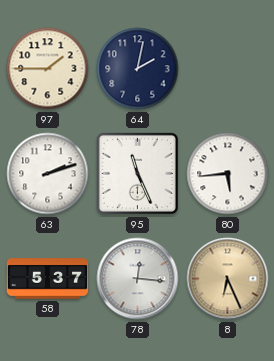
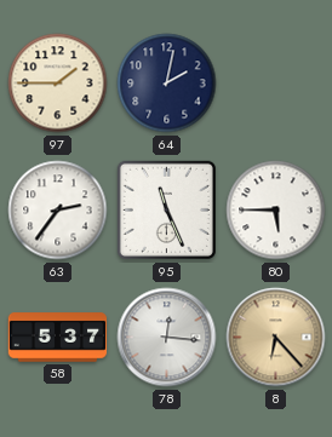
63: 2:12 -> 2:36 (58, 211)
80: 5:44 -> 5:45 (276, 211)
8: 6:26 -> 6:23 (276, 338)
